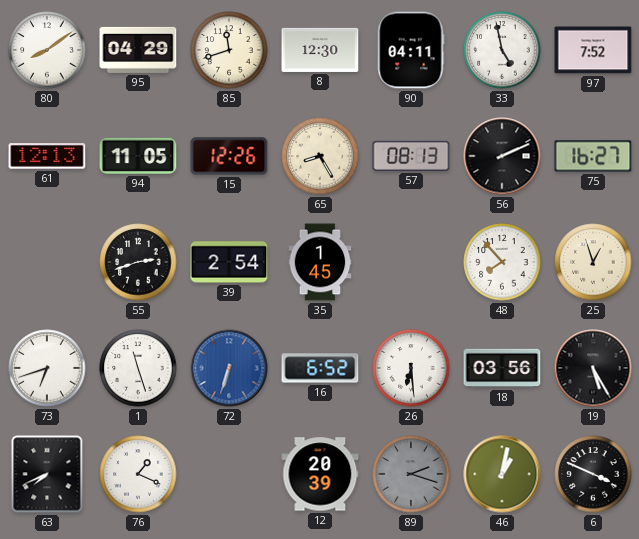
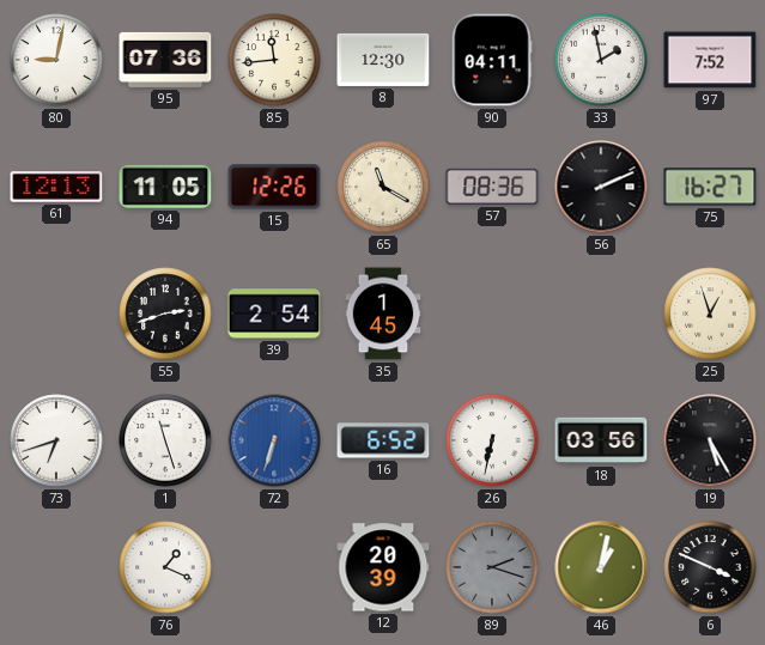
80: 8:09 -> 9:02 (56, 60)
95: 04:29 -> 07:36 (165, 60)
85: 11:42 -> 11:44 (274, 60)
33: 4:58 -> 1:58 (601, 60)
65: 8:25 -> 11:20 (383, 187)
57: 08:13 -> 08:36 (492, 187)
48: 7:53 -> none (502, 262)
26: 6:29 -> 6:32 (492, 440)
63: 7:41 -> none (47, 474)
